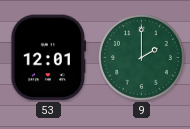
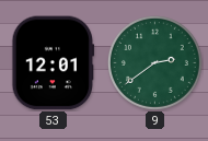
9: 2:00 -> 2:39 (154, 62)
